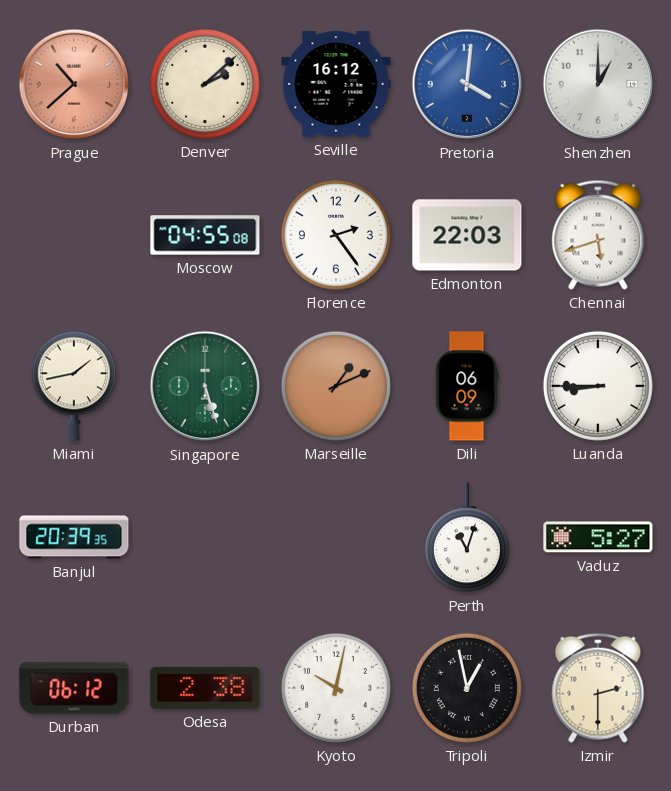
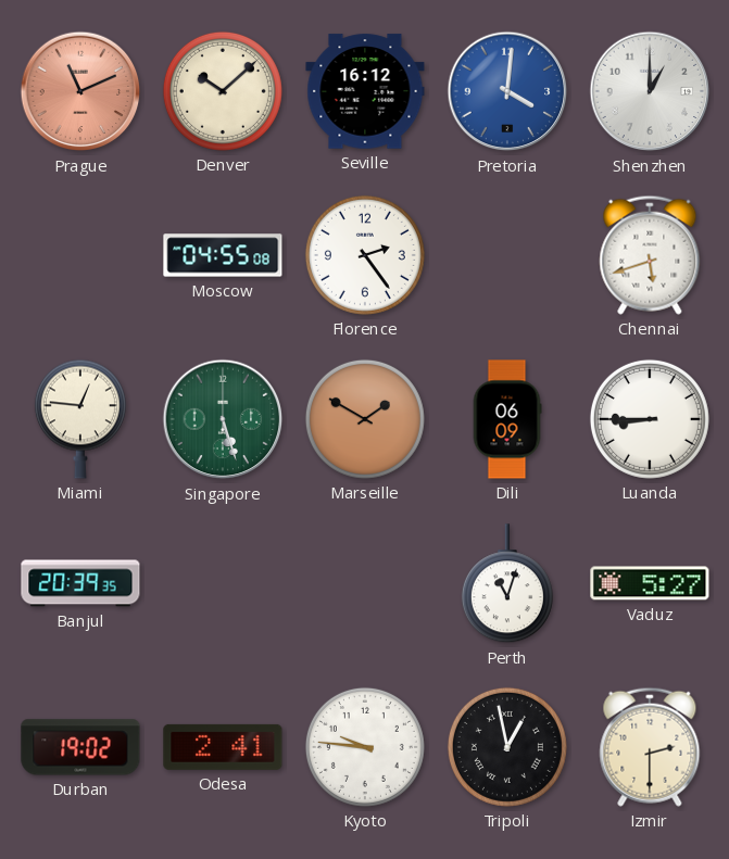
Prague: 10:38 -> 11:11 (80, 91)
Denver: 2:08 -> 10:08 (223, 91)
Edmonton: 22:03 -> none (467, 235)
Miami: 1:43 -> 12:46 (80, 419)
Marseille: 1:11 -> 1:50 (365, 419)
Durban: 06:12 -> 19:02 (80, 747)
Odesa: 2:38 -> 2:41 (223, 747)
Kyoto: 10:02 -> 9:46 (365, 747)
